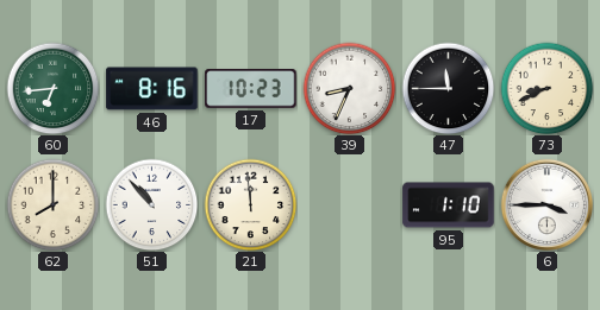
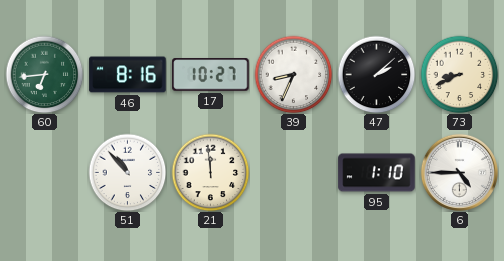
17: 10:23 -> 10:27 (211, 75)
47: 11:45 -> 2:08 (376, 74)
62: 8:00 -> none (52, 204)
6: 3:45 -> 4:45 (459, 172)
